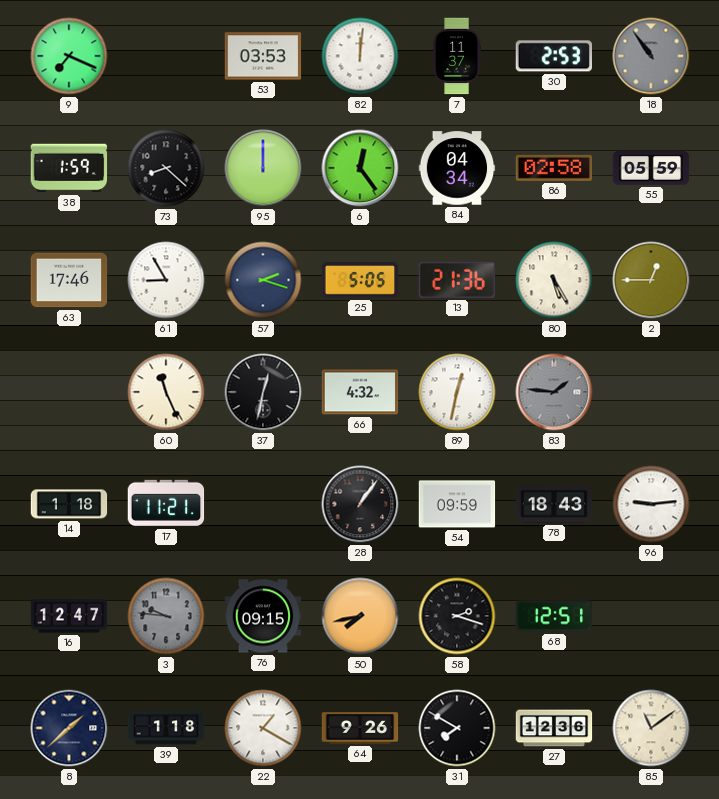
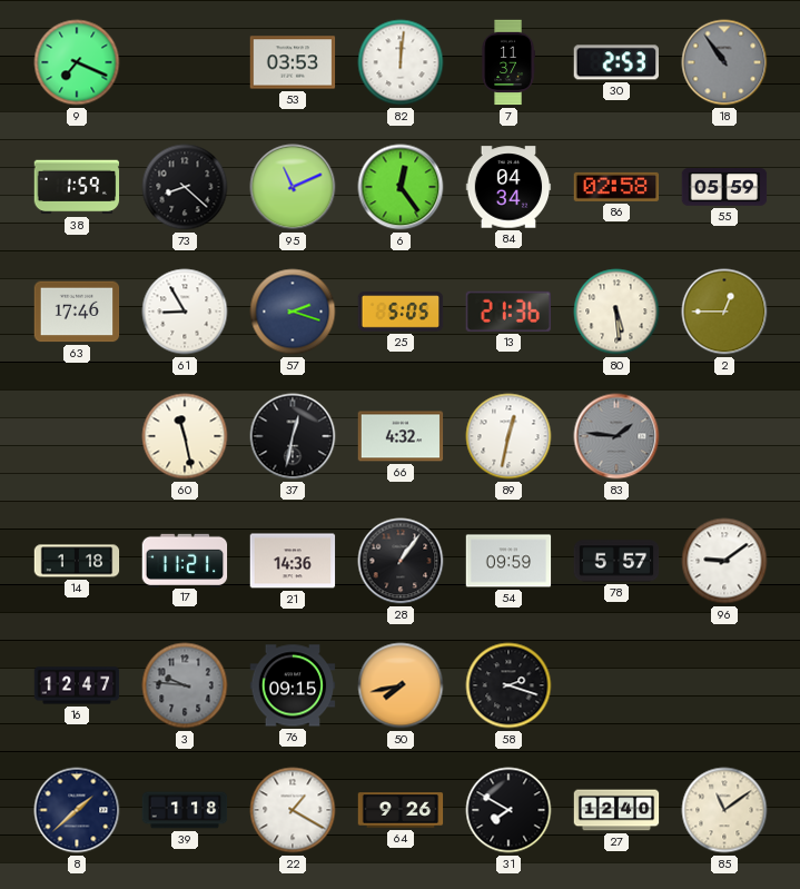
95: 12:00 -> 11:11 (293, 187)
80: 5:25 -> 5:29 (616, 312)
60: 11:26 -> 11:28 (185, 436)
21: none -> 14:36 (293, 561)
78: 18:43 -> 5:57 (616, 561)
96: 9:14 -> 9:09 (724, 561)
68: 12:51 -> none (554, 616)
27: 12:36 -> 12:40 (616, 810)
